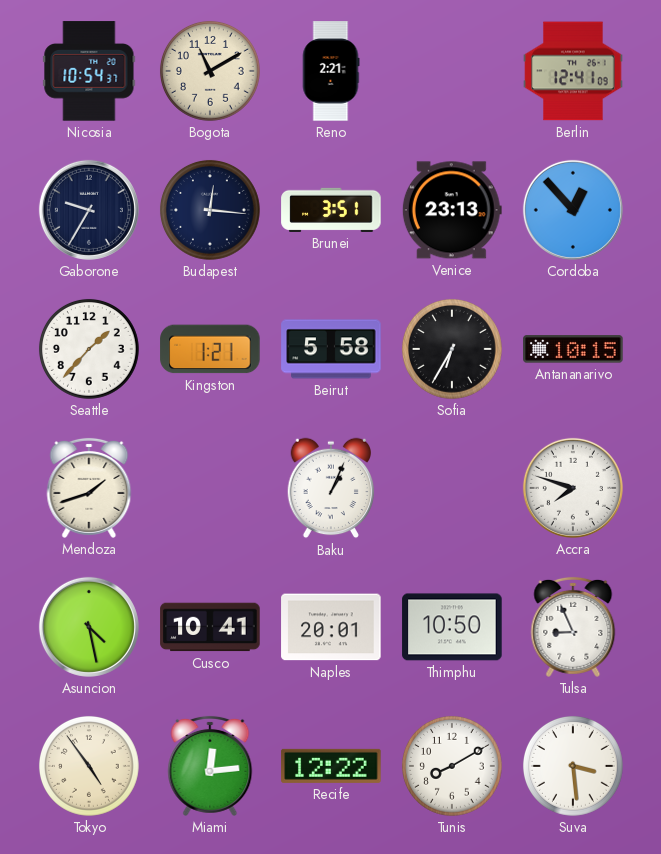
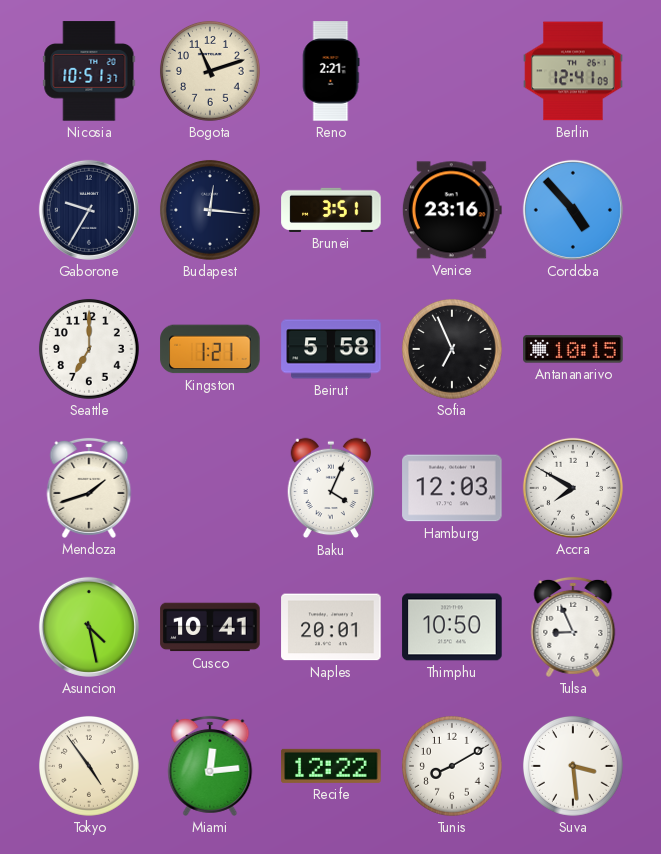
Nicosia: 10:54 -> 10:51 (89, 71)
Bogota: 11:10 -> 11:12 (210, 71)
Venice: 23:13 -> 23:16 (452, 210)
Cordoba: 12:53 -> 4:53 (573, 210)
Seattle: 1:37 -> 7:00 (89, 349)
Sofia: 6:35 -> 6:56 (452, 349)
Baku: 1:04 -> 4:04 (331, 488)
Hamburg: none -> 12:03 (452, 488)
Accra: 7:48 -> 7:50 (573, 488)
